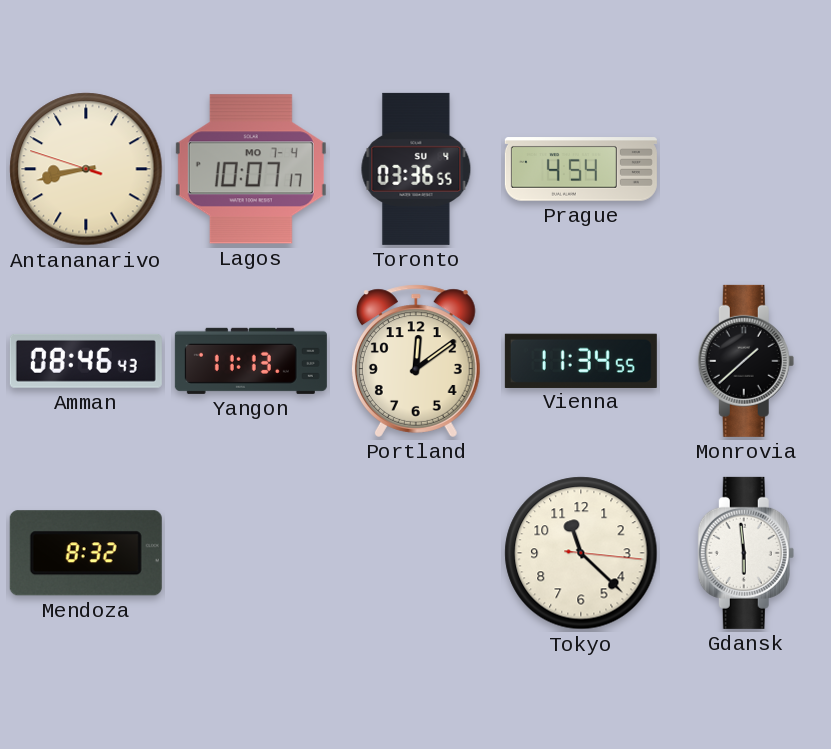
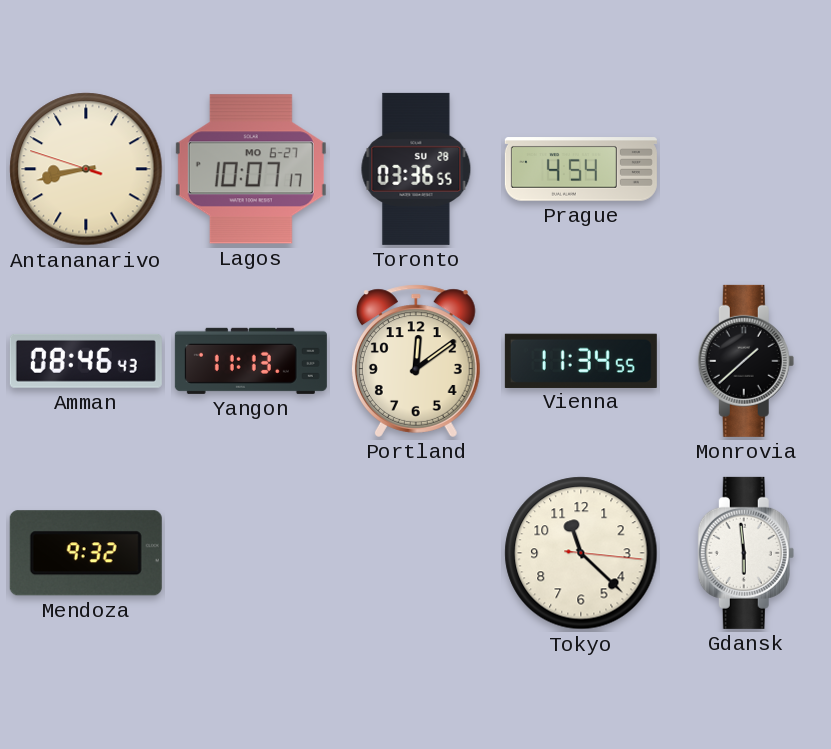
Lagos date: MO 7-4 -> MO 6-27 (251, 169)
Toronto date: SU 4 -> SU 28 (416, 169)
Mendoza: 8:32 -> 9:32 (86, 553)
